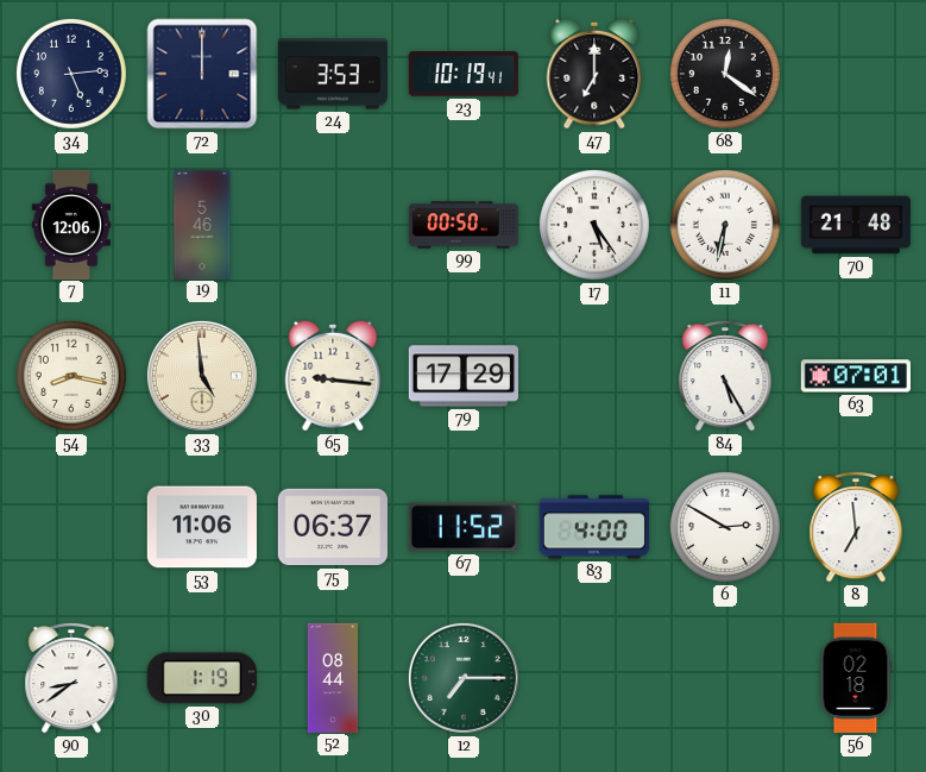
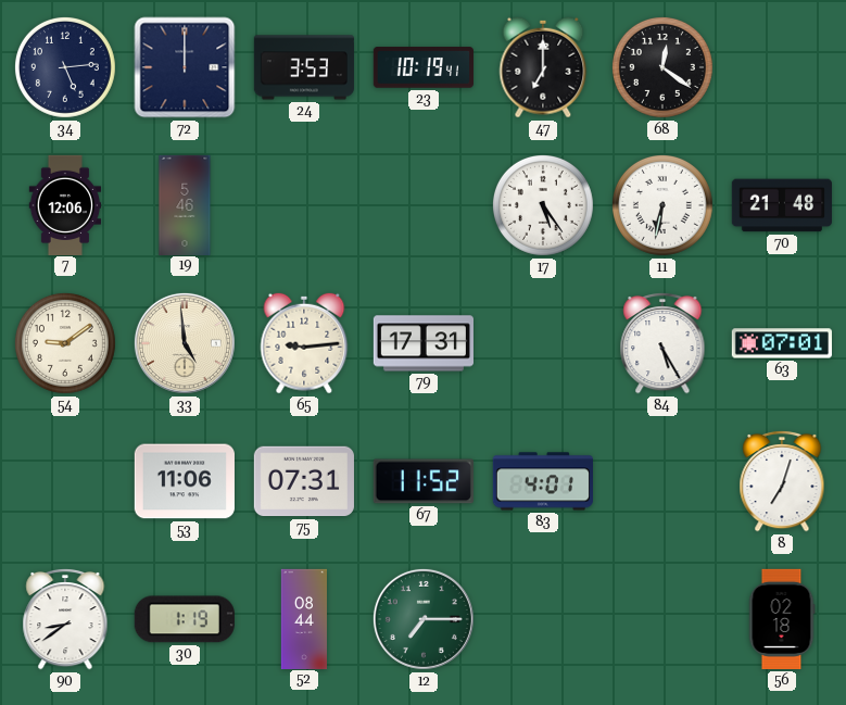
99: 00:50 -> none (462, 225)
54: 8:17 -> 9:09 (65, 343)
65: 9:16 -> 9:14 (304, 343)
79: 17:29 -> 17:31 (422, 343)
75: 06:37 -> 07:31 (304, 481)
83: 4:00 -> 4:01 (543, 481)
6: 2:50 -> none (725, 527)
8: 6:59 -> 7:03 (782, 481)
